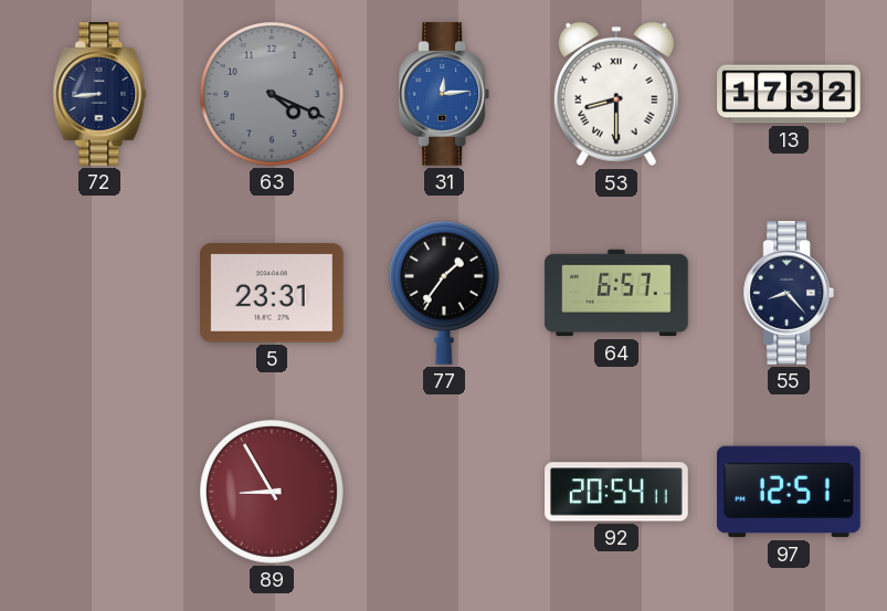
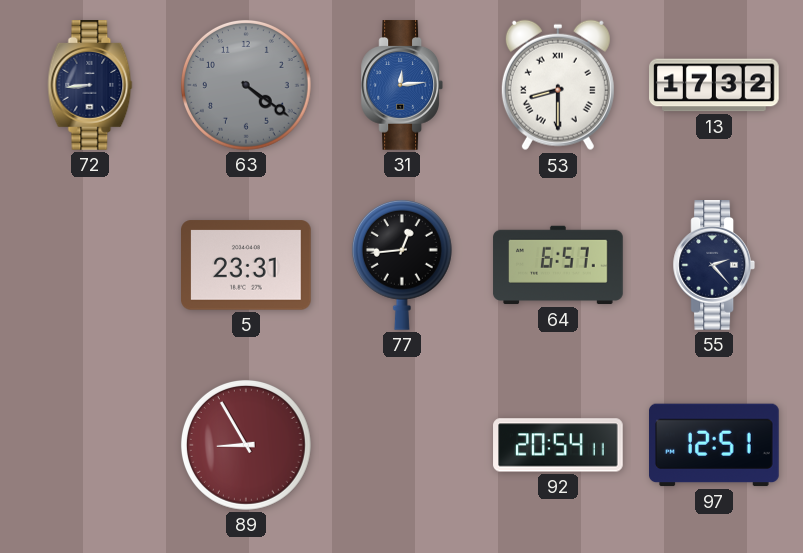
63: 4:19 -> 4:21 (246, 85)
77: 1:36 -> 12:44 (402, 265)
55: 8:23 -> 2:23 (713, 265)
